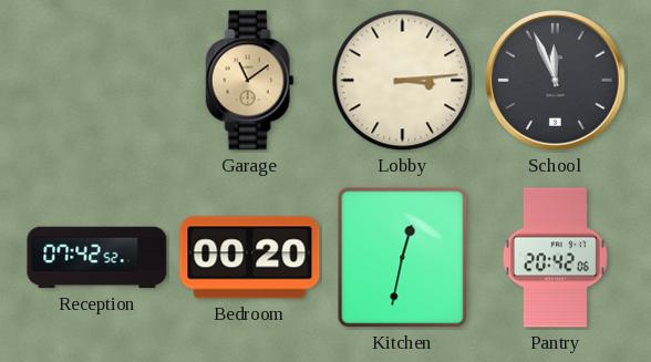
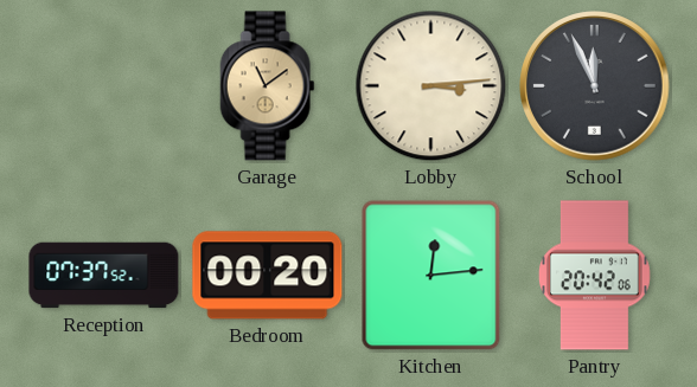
Reception: 07:42 -> 07:37 (104, 276)
Kitchen: 12:32 -> 12:14 (431, 276)
